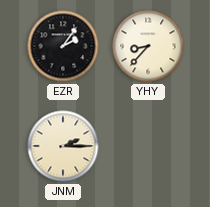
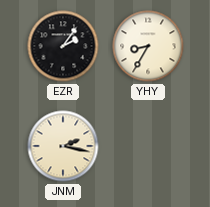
YHY: 8:37 -> 8:35 (148, 46)
JNM: 2:15 -> 2:17 (63, 146)
